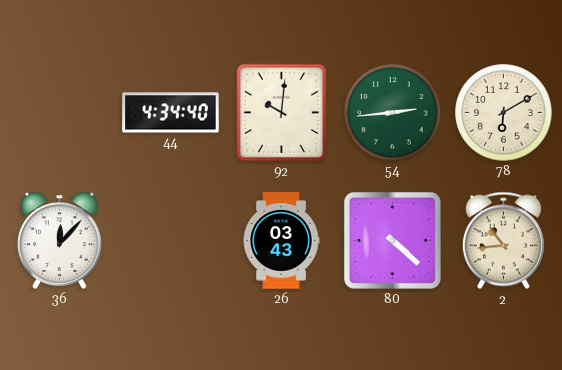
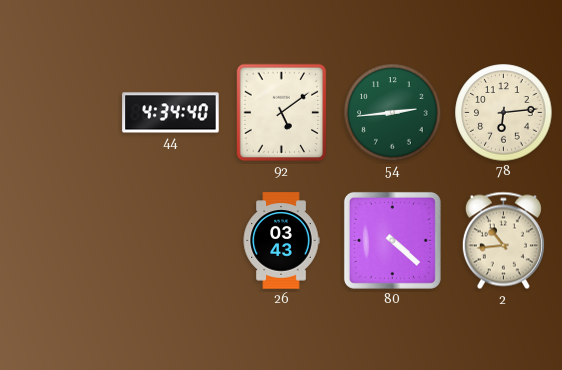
92: 10:01 -> 5:09 (282, 113)
78: 6:10 -> 6:14 (504, 113)
36: 12:07 -> none (60, 240)
